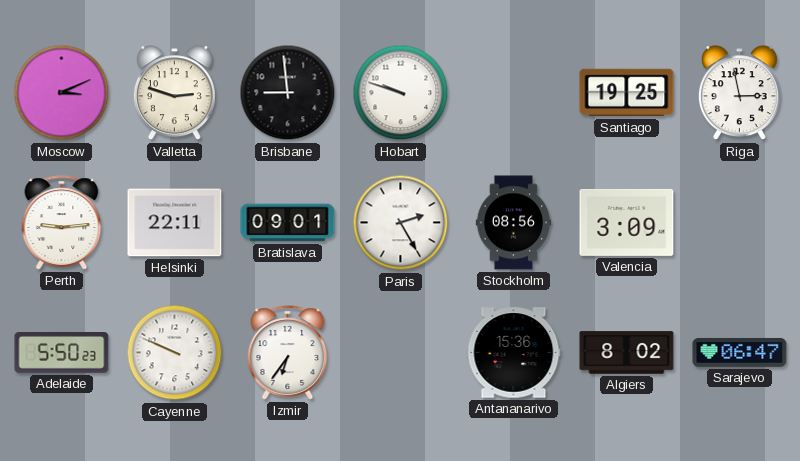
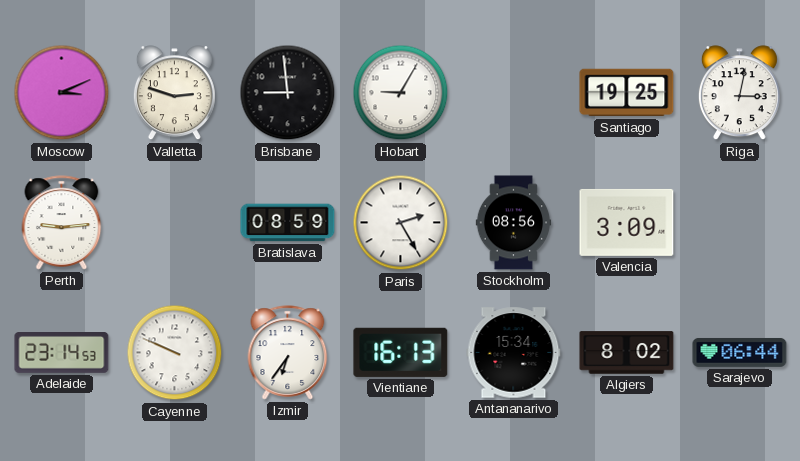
Hobart: 9:48 -> 9:05 (401, 93)
Riga: 2:58 -> 3:02 (739, 93)
Helsinki: 22:11 -> none (175, 223)
Bratislava: 09:01 -> 08:59 (288, 223)
Adelaide: 5:50 -> 23:14 (62, 353)
Vientiane: none -> 16:13 (401, 352)
Antananarivo: 15:36 -> 15:34 (514, 353)
Sarajevo: 06:47 -> 06:44 (740, 352)
